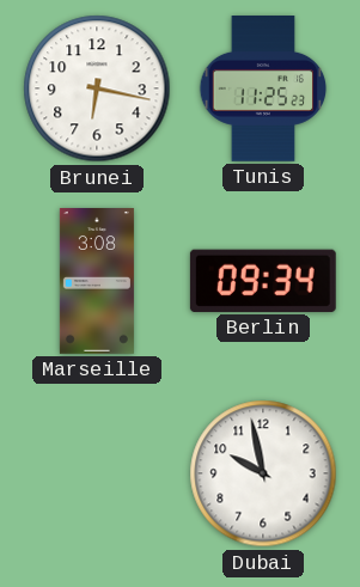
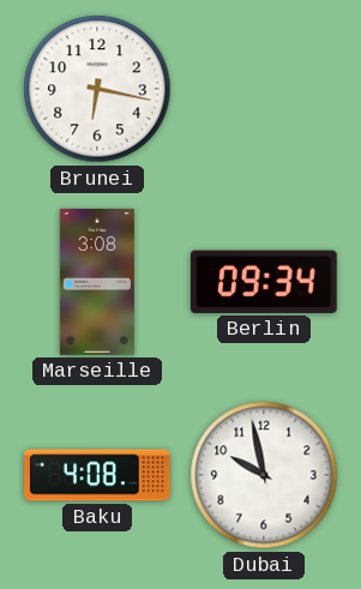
Tunis: 11:25 -> none (263, 90)
Baku: none -> 4:08 (98, 475)
